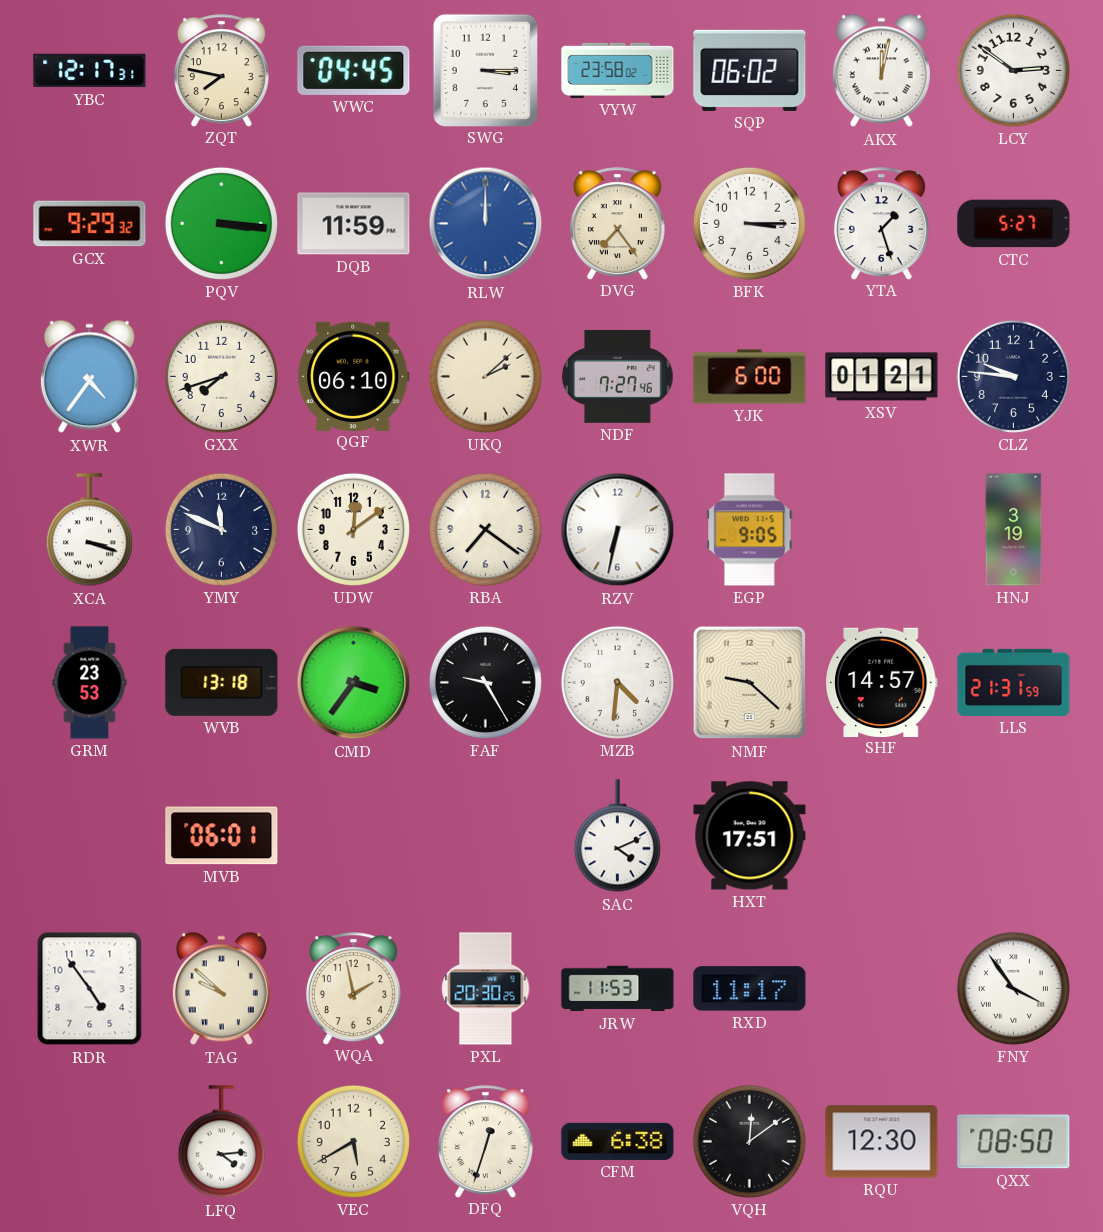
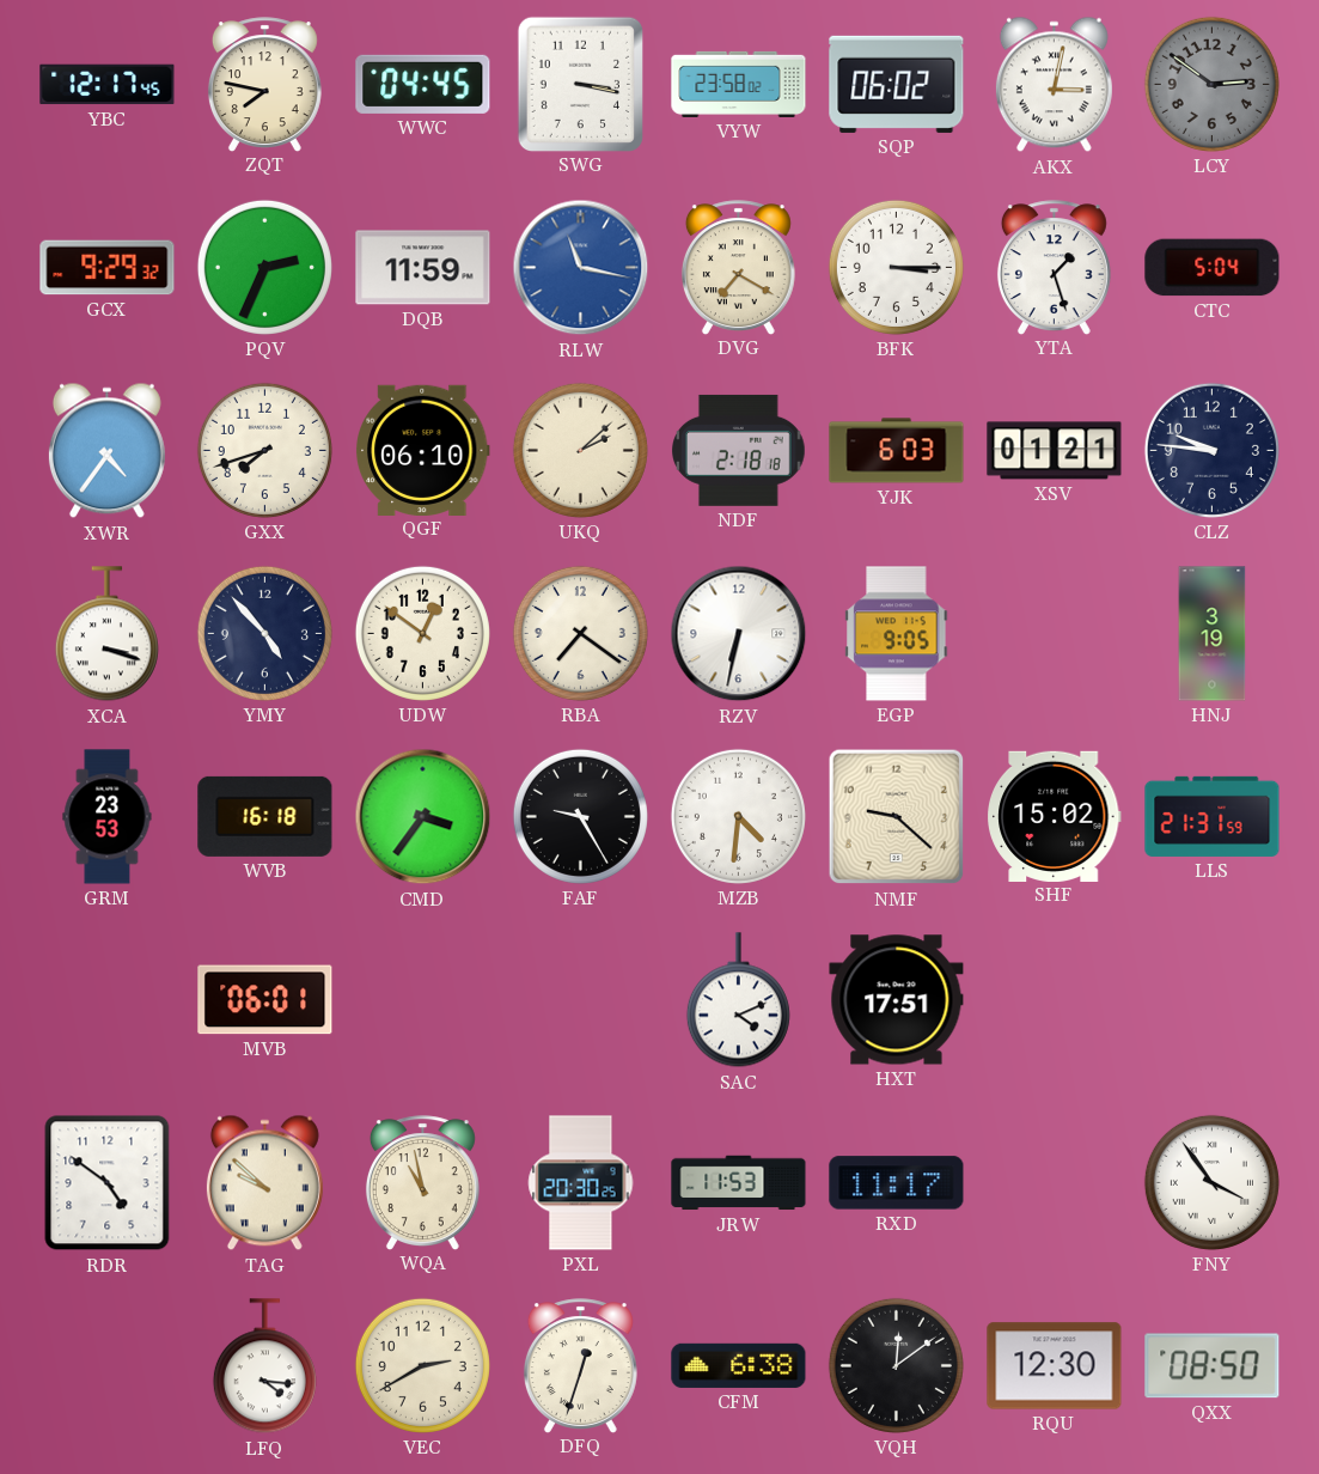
YBC: 12:17:31 -> 12:17:45 (108, 85)
SWG: 3:15 -> 3:17 (580, 84)
AKX: 12:02 -> 3:02 (1054, 85)
LCY dial: white -> grey (1211, 84)
PQV: 3:16 -> 2:34 (264, 267)
RLW: 12:00 -> 11:17 (581, 268)
DVG: 7:24 -> 7:20 (738, 267)
CTC: 5:27 -> 5:04 (1213, 268)
NDF: 7:27 -> 2:18 (739, 450)
YJK: 6:00 -> 6:03 (897, 451)
YMY: 11:49 -> 4:53 (264, 633)
UDW: 12:09 -> 12:51 (422, 633)
WVB: 13:18 -> 16:18 (265, 816)
SHF: 14:57 -> 15:02 (1055, 816)
RDR: 4:54 -> 4:51 (108, 1183)
WQA: 1:58 -> 10:58 (422, 1182)
LFQ: 4:14 -> 4:16 (264, 1366)
VEC: 5:40 -> 2:40 (422, 1365)
